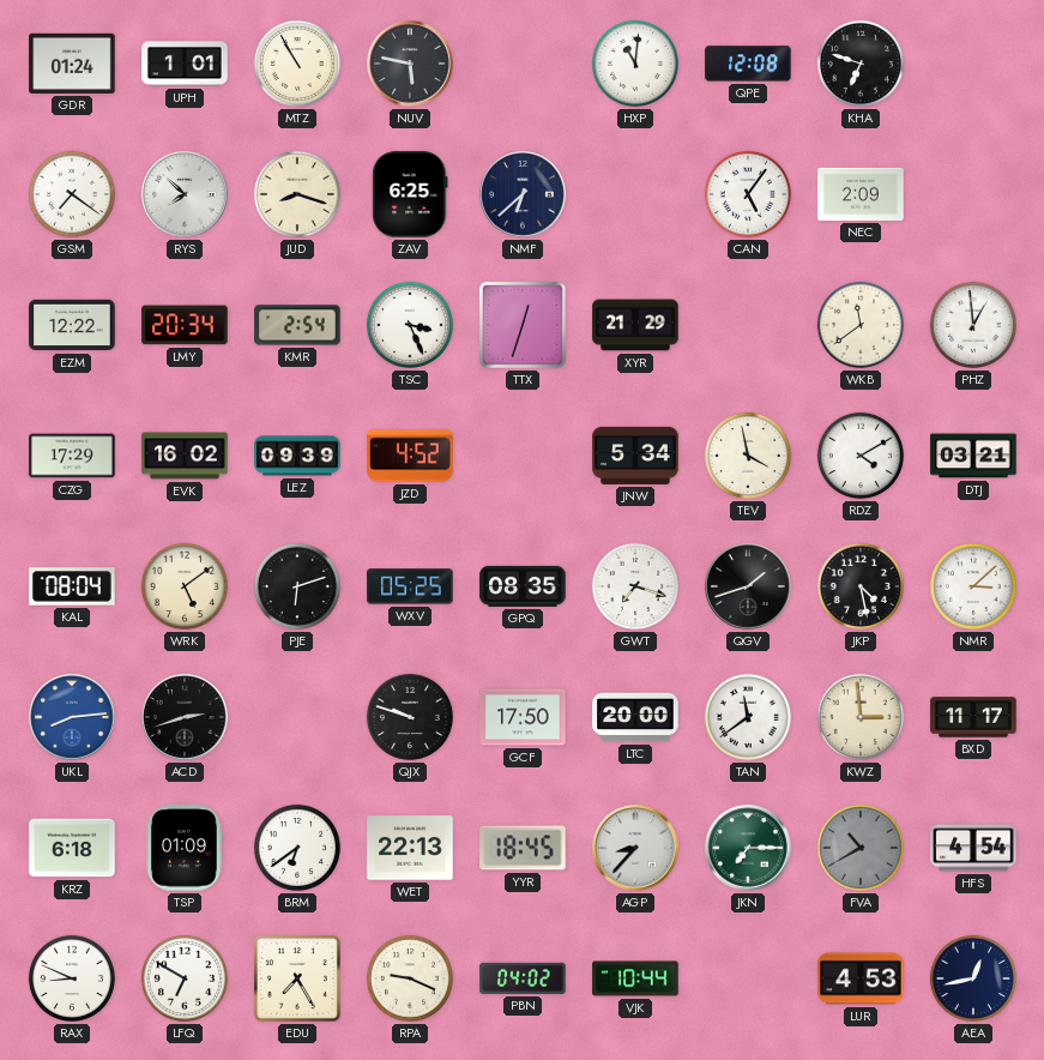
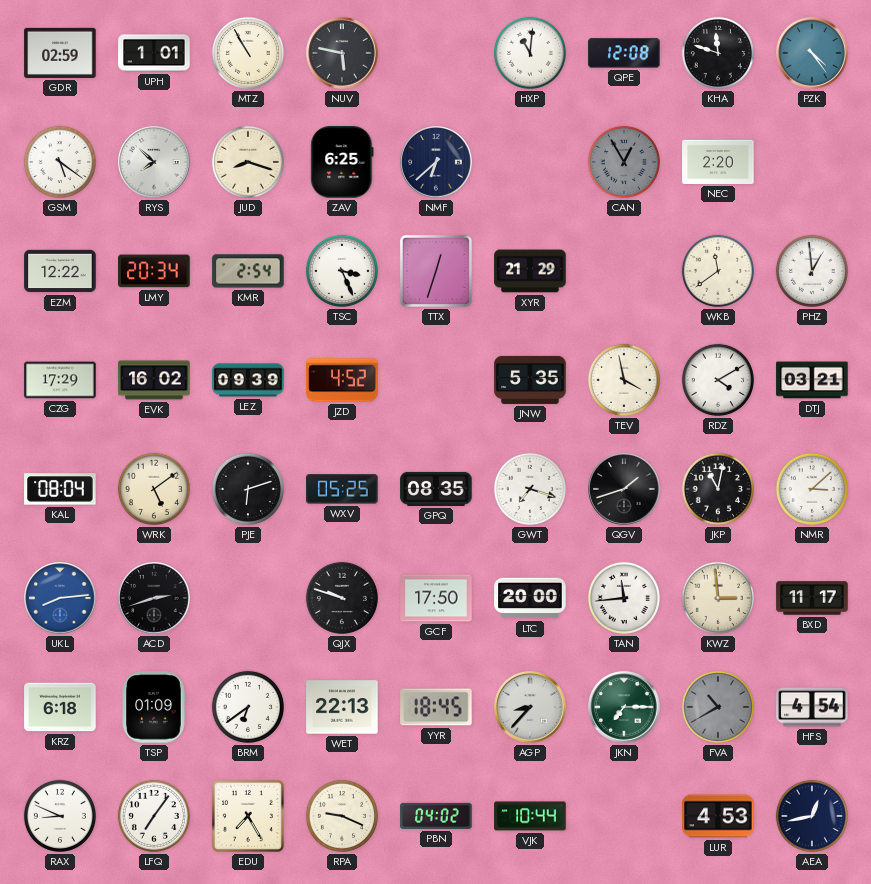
GDR: 01:24 -> 02:59 (60, 53)
KHA: 6:48 -> 11:48 (718, 53)
PZK: none -> 4:24 (812, 53)
GSM: 7:21 -> 5:21 (60, 162)
CAN: 5:06 -> 12:55 (624, 162)
CAN dial: white -> grey (624, 162)
NEC: 2:09 -> 2:20 (718, 162)
JNW: 5:34 -> 5:35 (530, 380)
JKP: 4:28 -> 11:02 (718, 489)
TAN: 11:39 -> 11:44 (624, 598)
LFQ: 6:50 -> 7:06 (154, 816)
